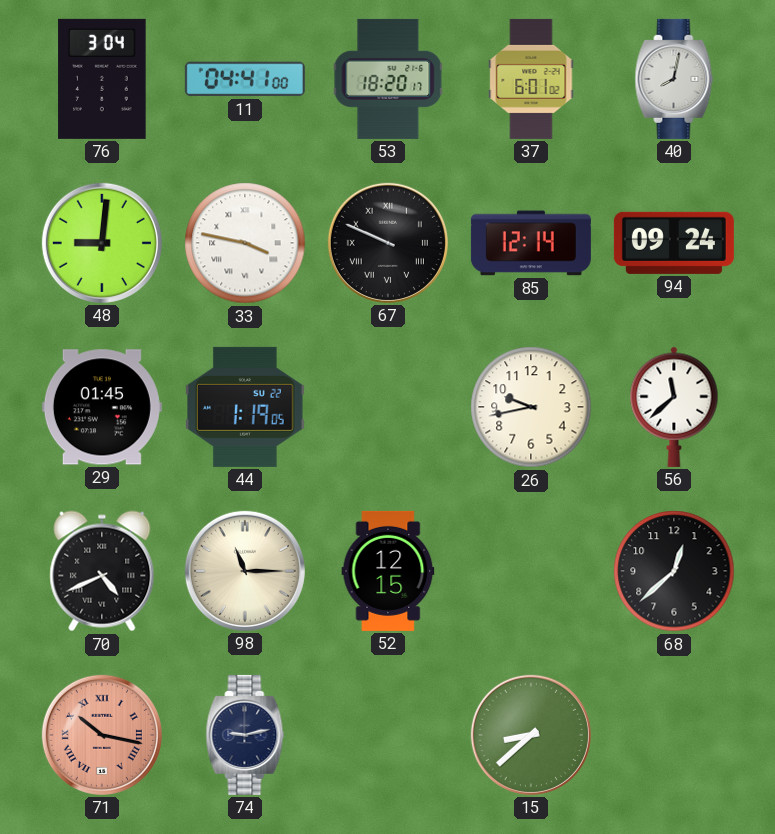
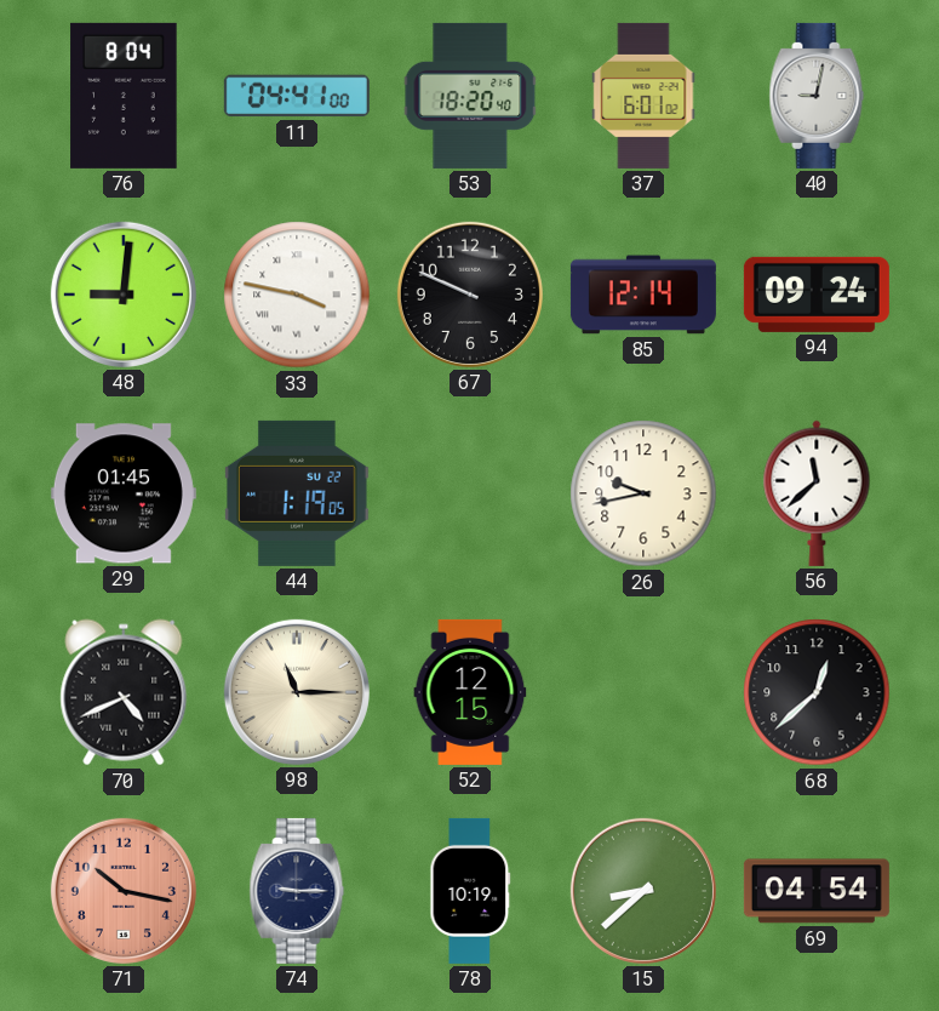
76: 3:04 -> 8:04 (124, 96)
53: 18:20:17 -> 18:20:40 (470, 96)
40: 8:02 -> 9:02 (817, 96)
67 numerals: Roman -> Arabic (470, 295)
71 numerals: Roman -> Arabic (124, 891)
74: 9:13 -> 9:15 (297, 891)
78: none -> 10:19 (470, 891)
69: none -> 04:54 (817, 891)
